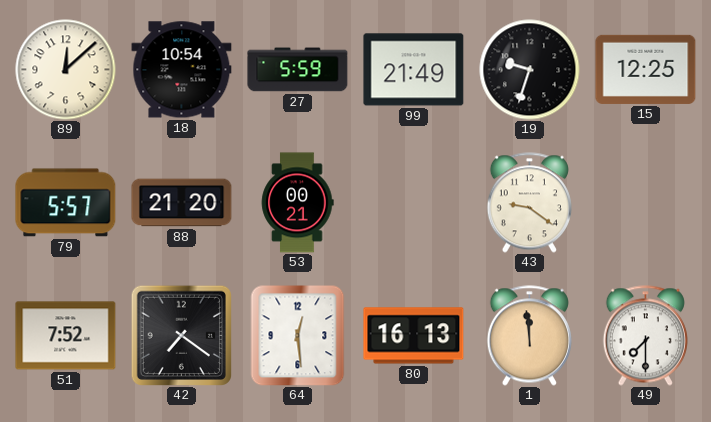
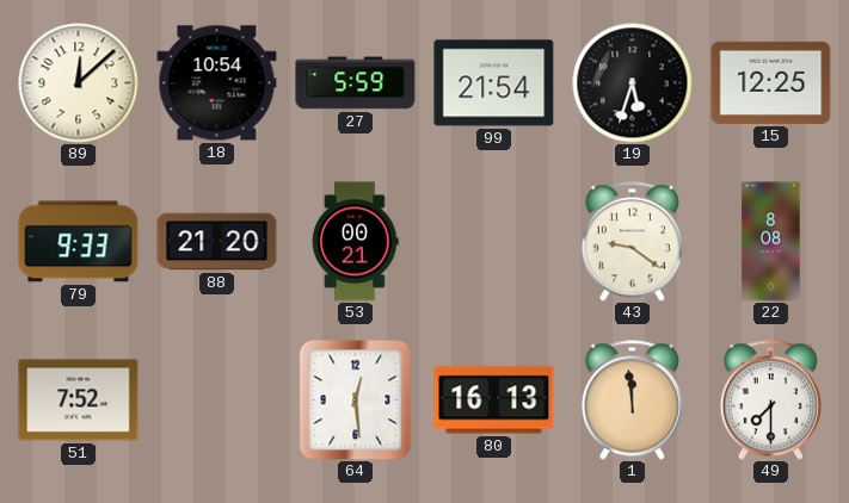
99: 21:49 -> 21:54 (494, 83)
19: 9:33 -> 5:33 (633, 83)
79: 5:57 -> 9:33 (79, 242)
22: none -> 8:08 (771, 242)
42: 7:21 -> none (181, 335)
